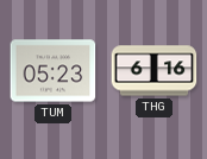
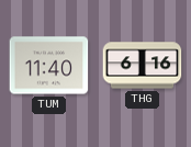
TUM: 05:23 -> 11:40 (49, 66)
